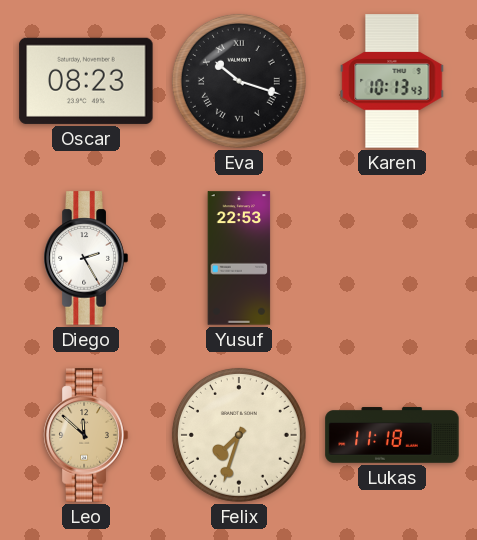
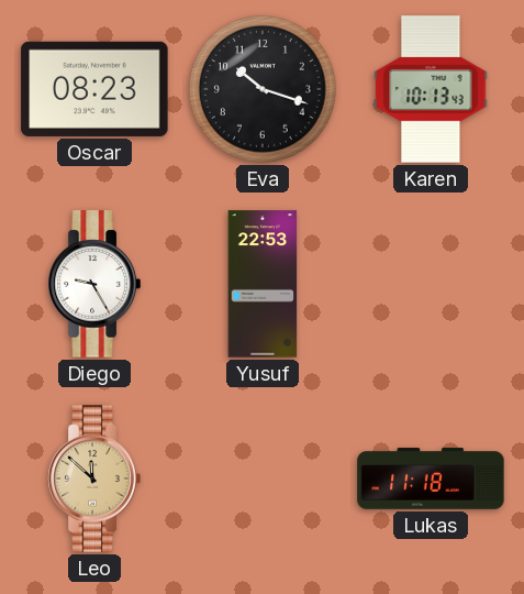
Eva numerals: Roman -> Arabic (263, 89)
Diego: 2:25 -> 9:25 (94, 284)
Felix: 7:33 -> none (239, 435)
